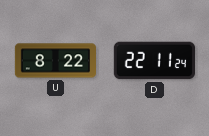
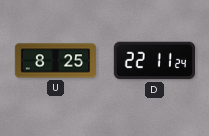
U: 8:22 -> 8:25 (55, 61)
